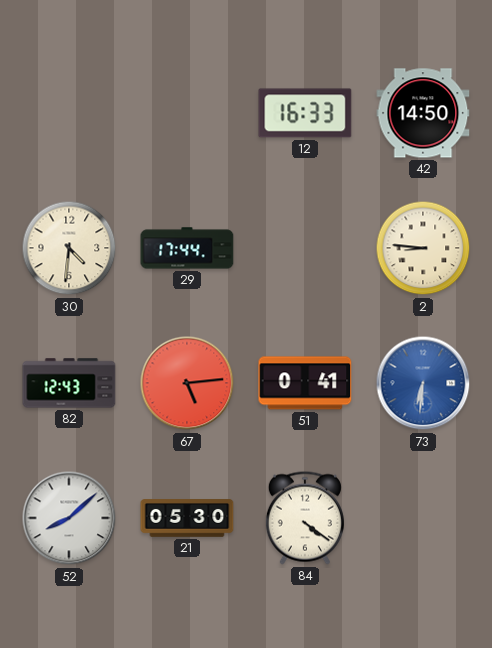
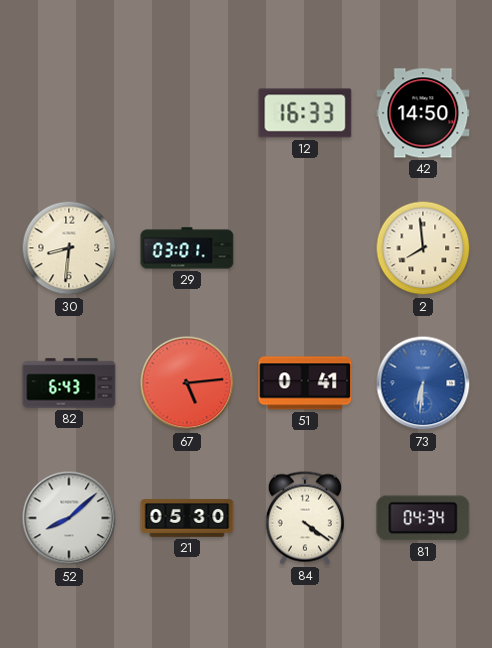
30: 4:31 -> 8:31 (69, 248)
29: 17:44 -> 03:01 (187, 248)
2: 8:46 -> 7:59 (423, 248)
82: 12:43 -> 6:43 (69, 383)
81: none -> 04:34 (423, 518)
